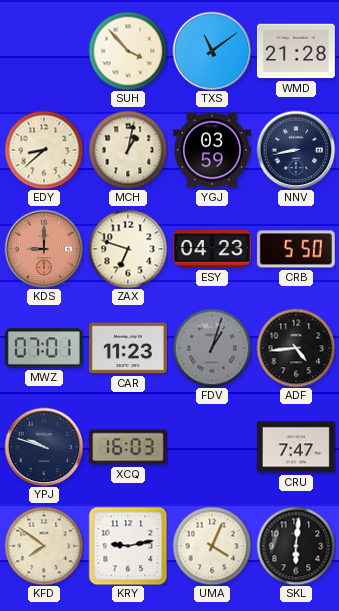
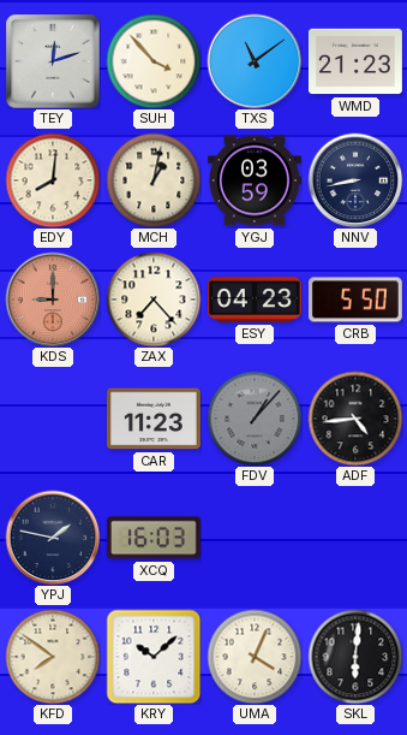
TEY: none -> 12:12 (53, 61)
WMD: 21:28 -> 21:23 (355, 61)
EDY: 8:38 -> 8:01 (53, 180)
ZAX: 6:48 -> 7:23 (154, 300)
MWZ: 07:01 -> none (44, 348)
FDV: 1:03 -> 1:07 (255, 419)
YPJ: 9:48 -> 1:47 (53, 538)
CRU: 7:47 -> none (296, 447)
KRY: 9:13 -> 10:08 (154, 657)
